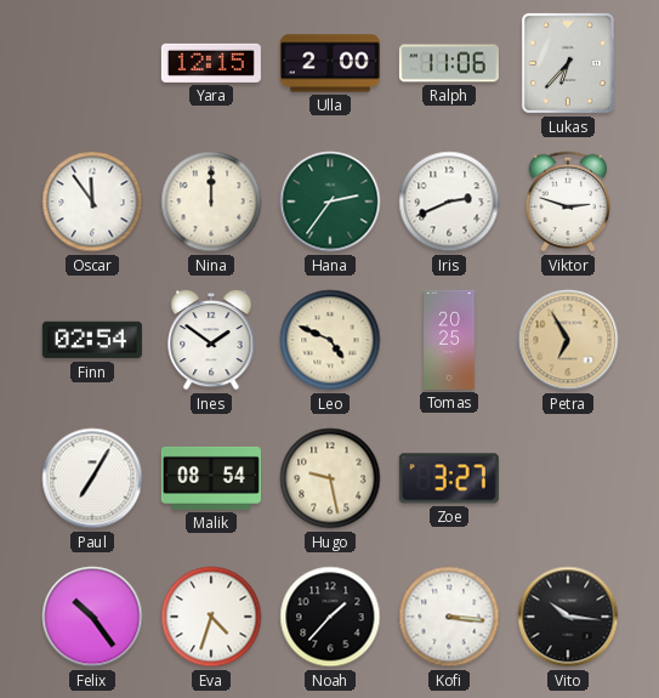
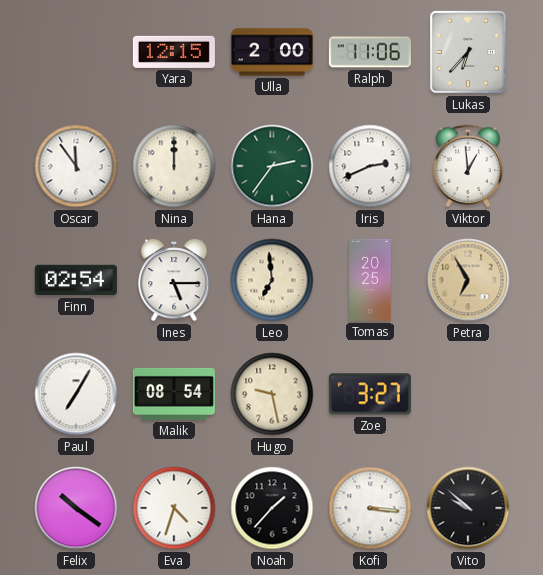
Viktor: 2:48 -> 12:59 (468, 166)
Ines: 1:51 -> 5:15 (174, 280)
Leo: 4:49 -> 6:59 (272, 280)
Felix: 10:24 -> 10:21 (76, 508)
Vito: 10:16 -> 9:52 (468, 508)
